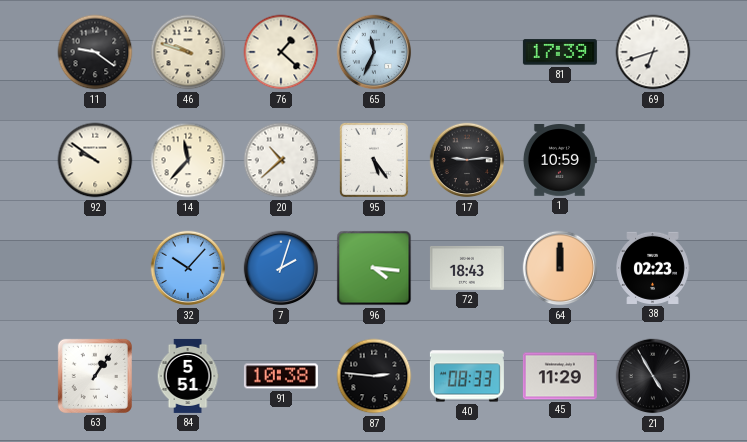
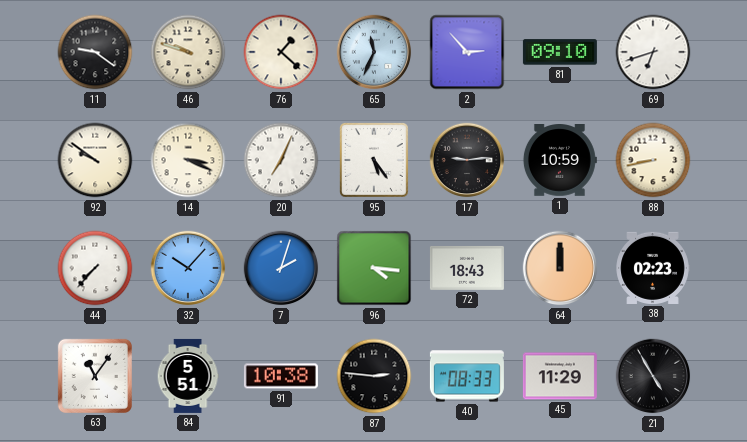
2: none -> 2:53 (467, 52)
81: 17:39 -> 09:10 (560, 52)
14: 11:37 -> 3:19 (188, 160)
20: 10:38 -> 7:04 (281, 160)
88: none -> 8:43 (653, 160)
44: none -> 7:37 (95, 268)
63: 1:06 -> 11:06 (95, 376)
